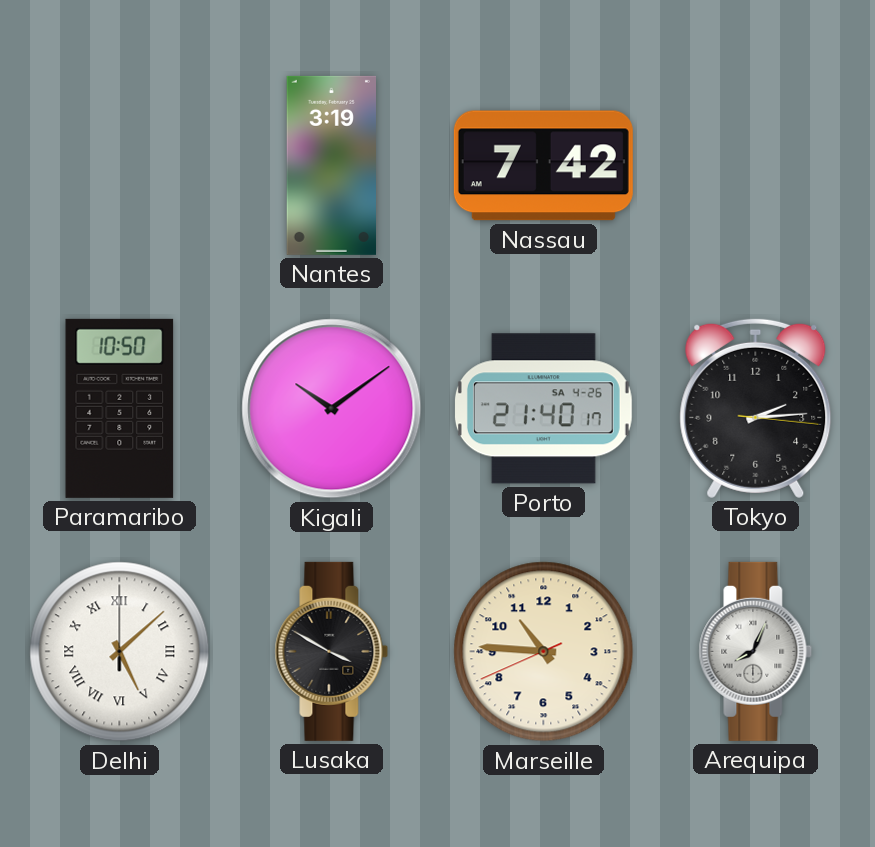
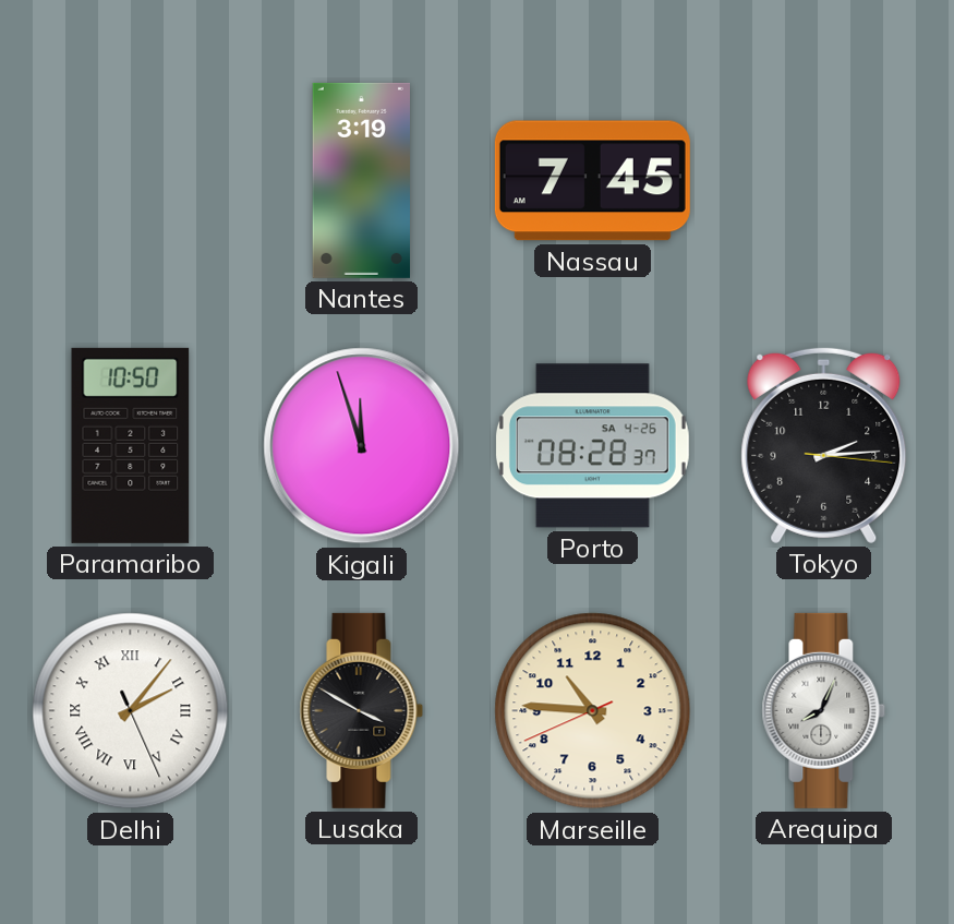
Nassau: 7:42 -> 7:45 (592, 181)
Kigali: 10:09 -> 11:57 (362, 446)
Porto: 21:40 -> 08:28 (592, 446)
Delhi: 5:08 -> 2:06 (131, 711)
